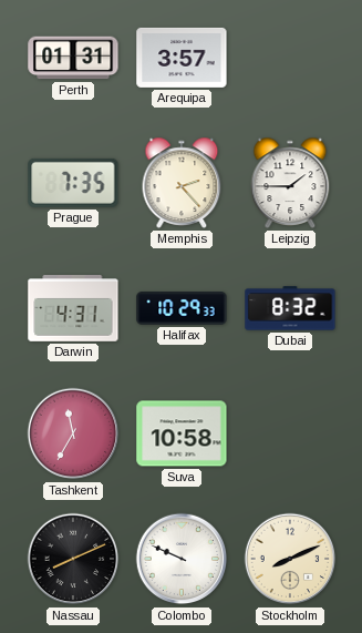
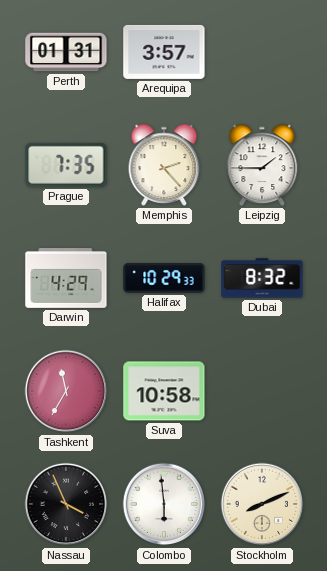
Darwin: 4:31 -> 4:29 (66, 278)
Nassau: 8:11 -> 3:56 (66, 504)
Colombo: 9:49 -> 5:59 (164, 504)
